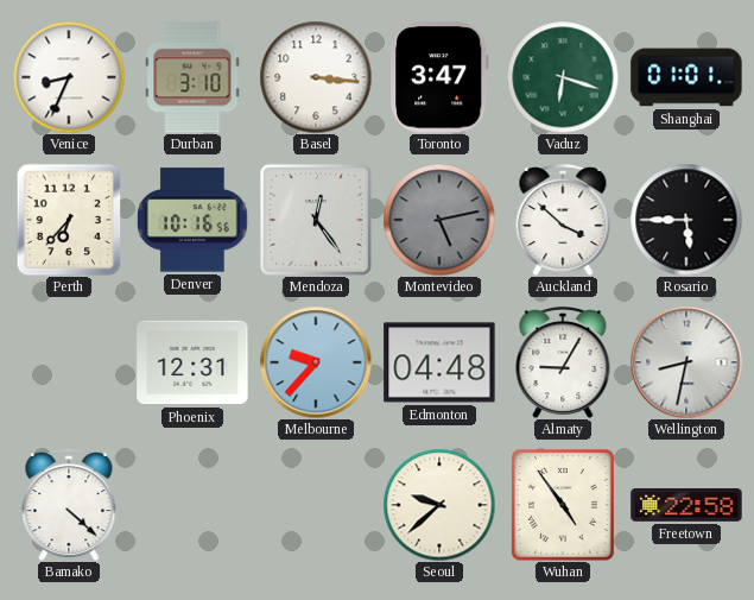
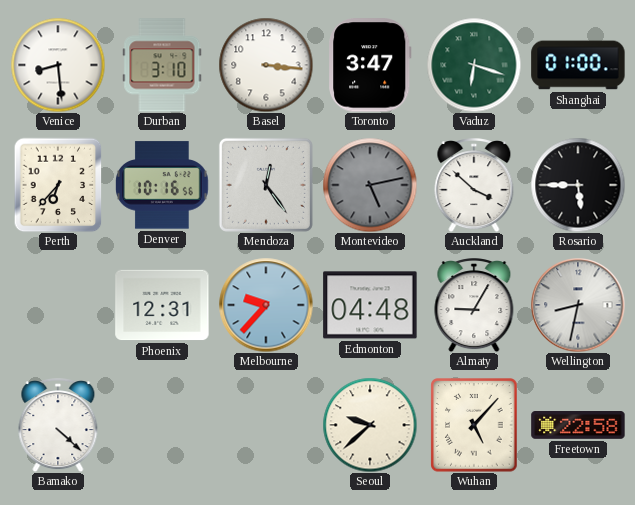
Venice: 8:34 -> 8:29 (58, 65)
Shanghai: 01:01 -> 01:00 (578, 65)
Wuhan: 4:54 -> 5:07 (474, 425)
